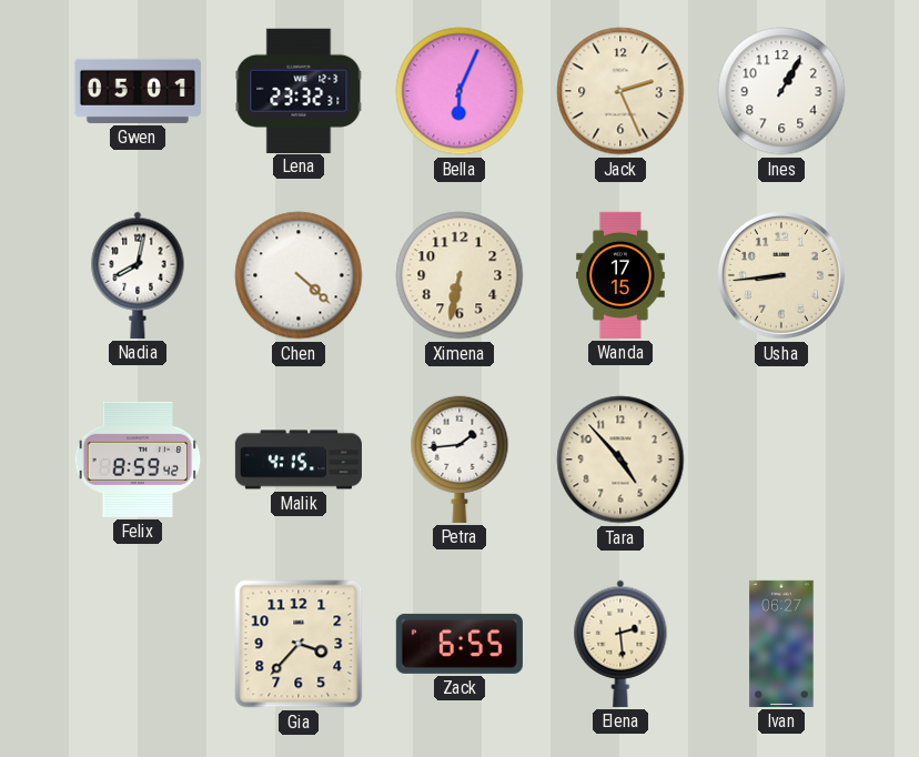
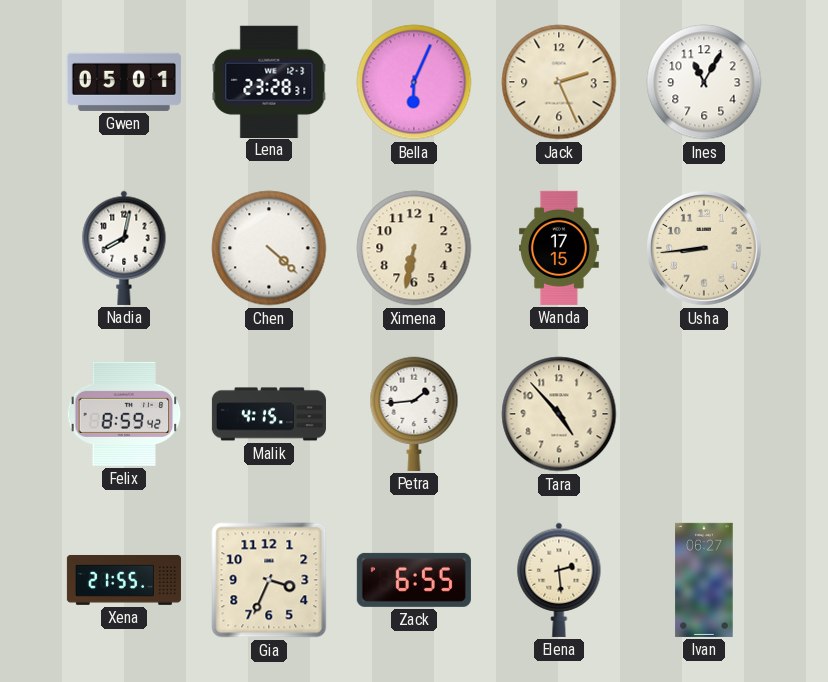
Lena: 23:32 -> 23:28 (269, 81)
Ines: 1:05 -> 11:05 (704, 82)
Xena: none -> 21:55 (124, 580)
Gia: 3:37 -> 3:34 (269, 580)
